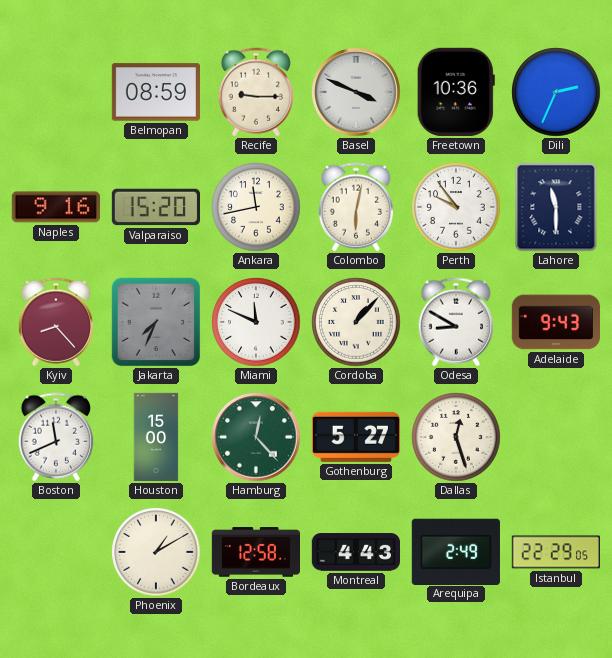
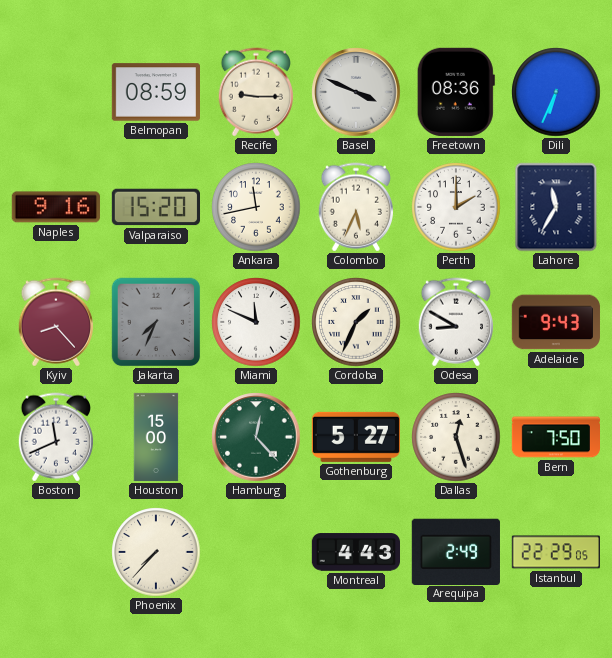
Freetown: 10:36 -> 08:36 (456, 92)
Dili: 2:34 -> 6:34 (556, 92)
Colombo: 6:02 -> 5:34 (355, 207)
Perth: 9:54 -> 2:00 (456, 207)
Lahore: 11:30 -> 11:35 (556, 207)
Cordoba: 1:07 -> 1:34 (356, 322)
Bern: none -> 7:50 (555, 437)
Phoenix: 1:10 -> 7:37 (156, 552)
Bordeaux: 12:58 -> none (255, 552)
